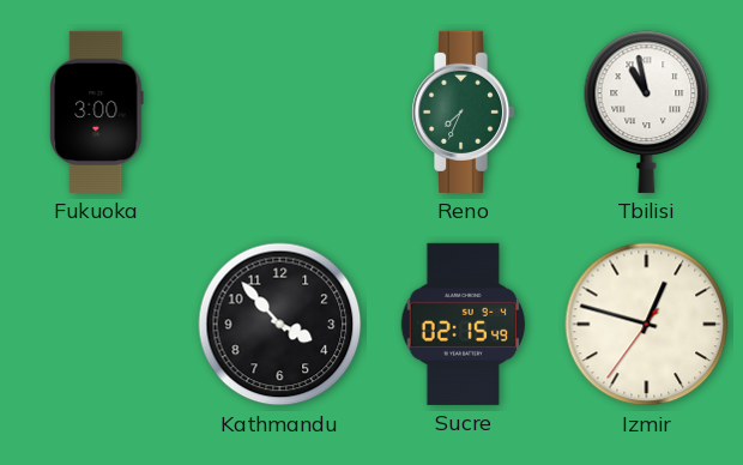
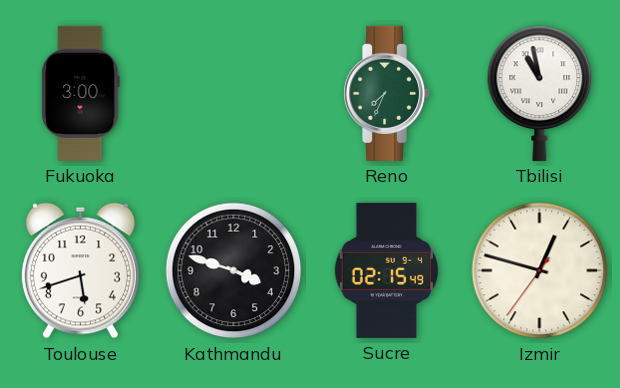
Toulouse: none -> 5:42 (80, 271)
Kathmandu: 3:53 -> 3:48 (234, 271)
